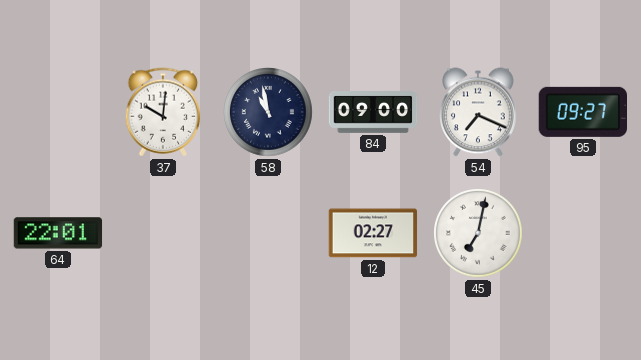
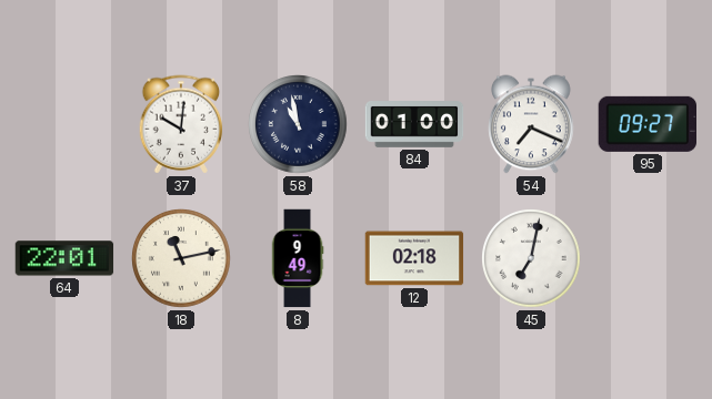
84: 09:00 -> 01:00 (414, 125)
18: none -> 11:13 (181, 258)
8: none -> 9:49 (298, 258)
12: 02:27 -> 02:18 (414, 258)
